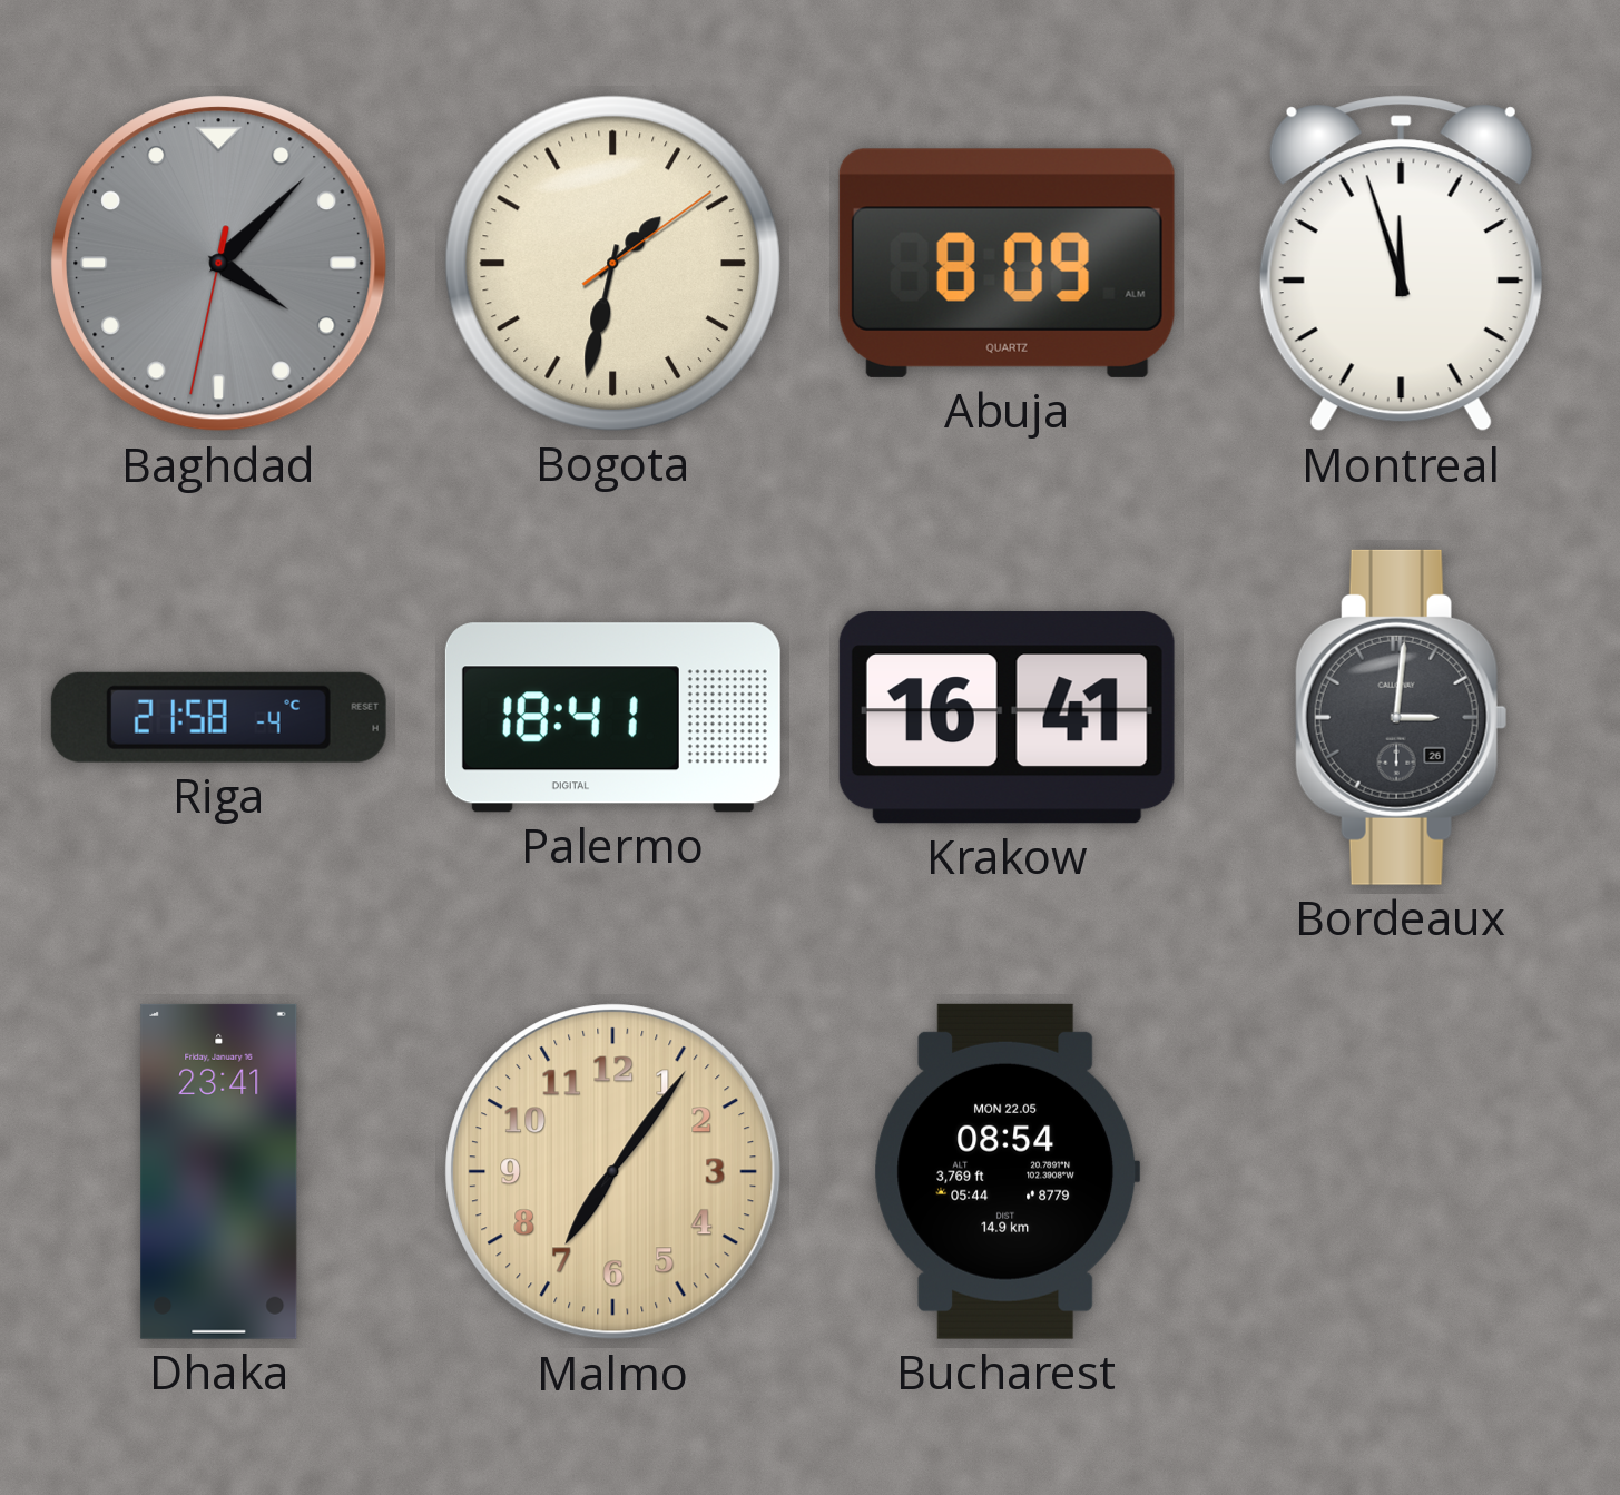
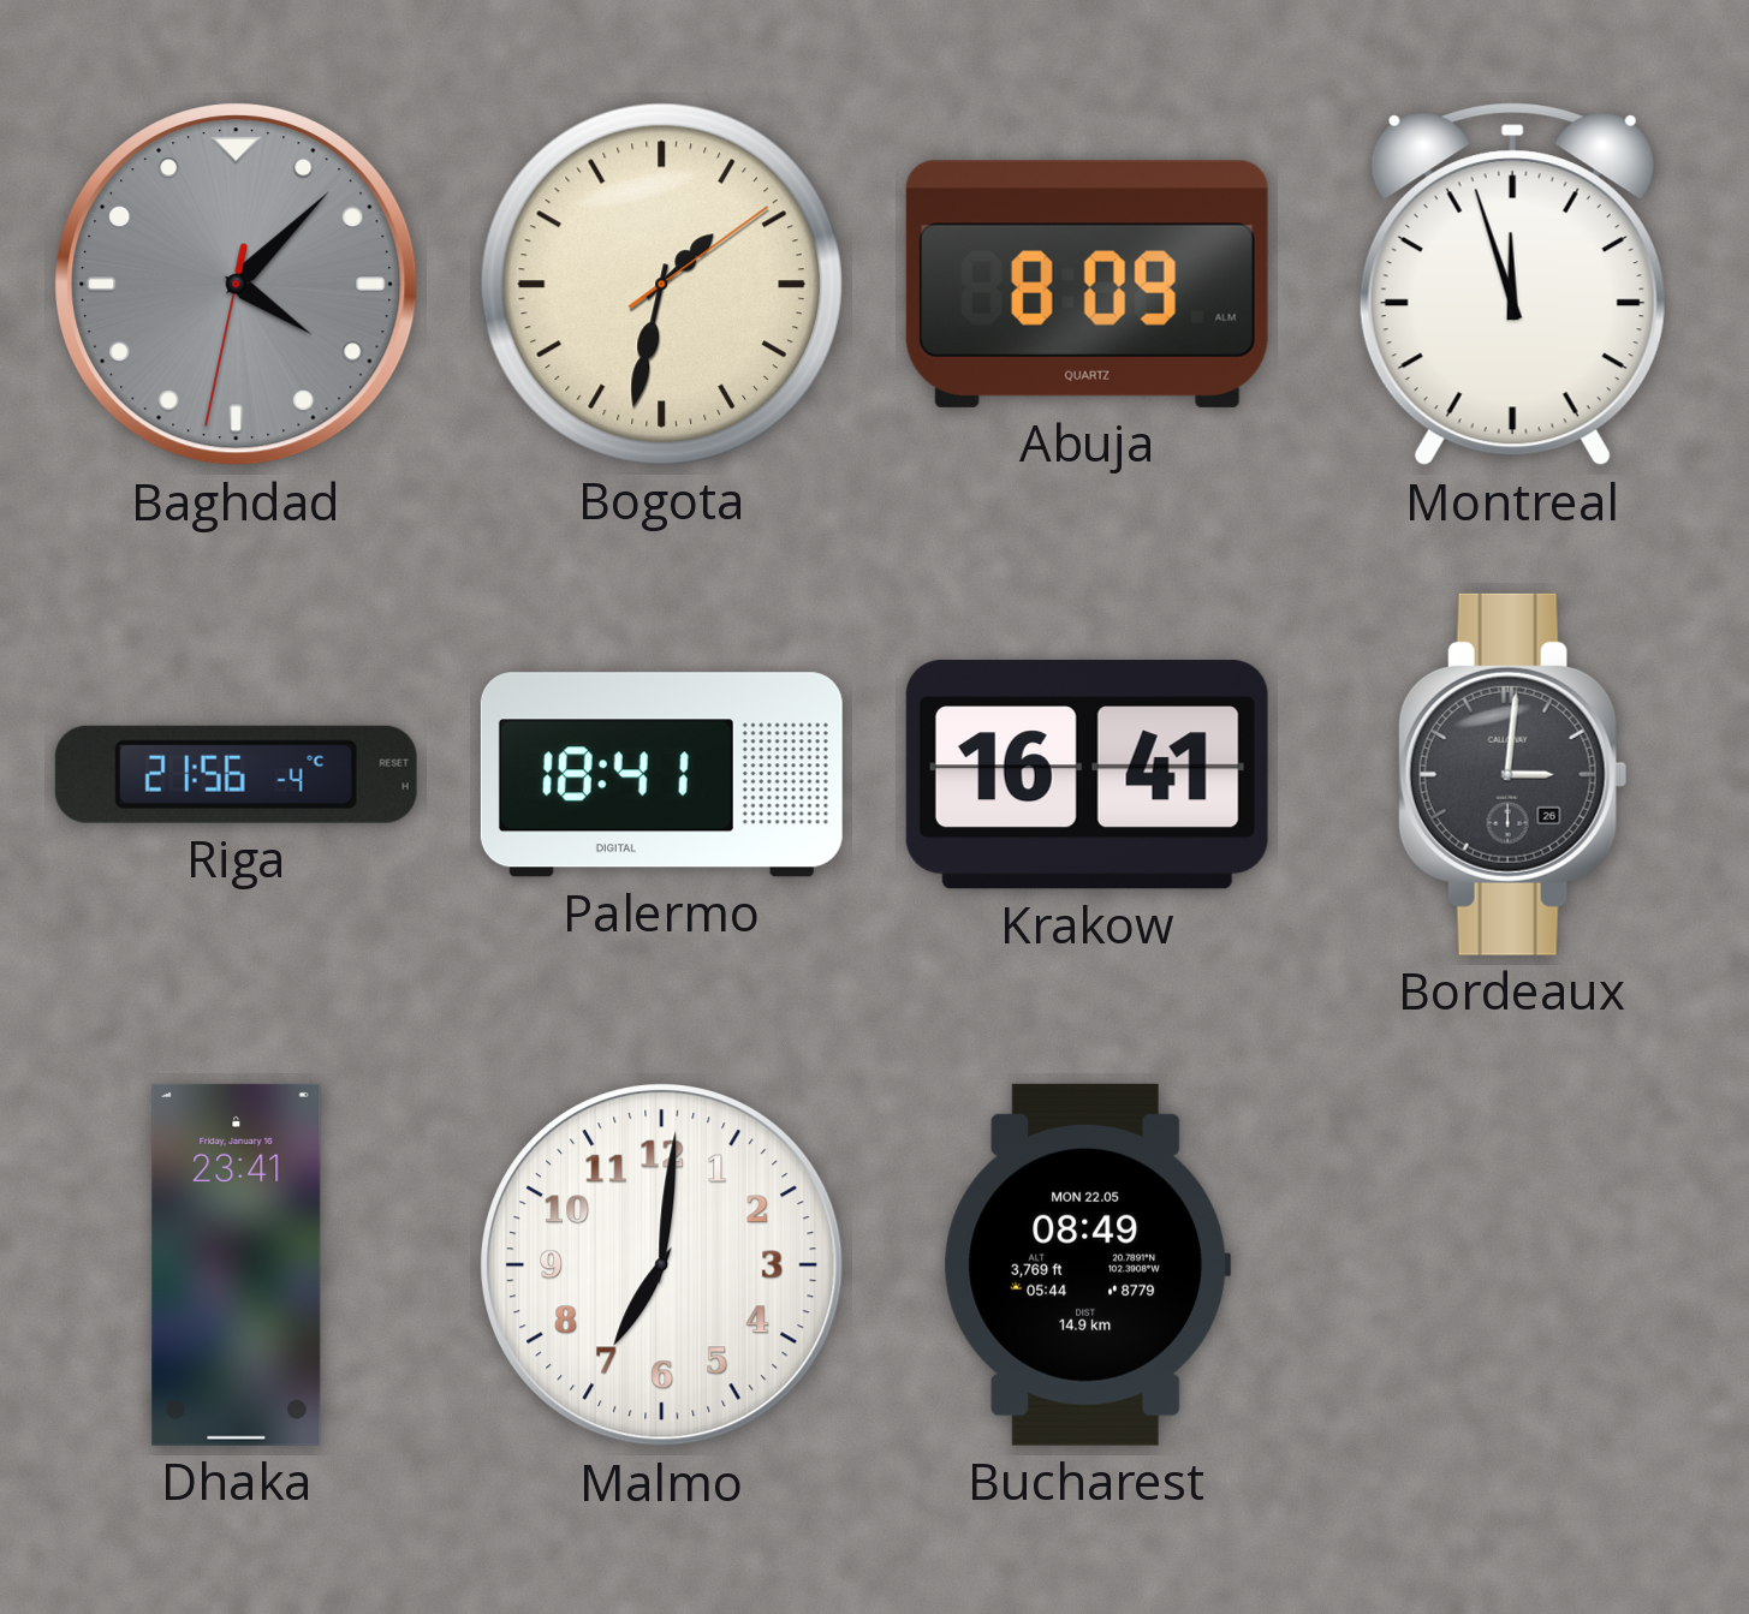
Riga: 21:58 -> 21:56 (236, 774)
Malmo: 7:06 -> 7:01 (662, 1265)
Malmo dial: champagne -> white (662, 1265)
Bucharest: 08:54 -> 08:49 (1088, 1264)
